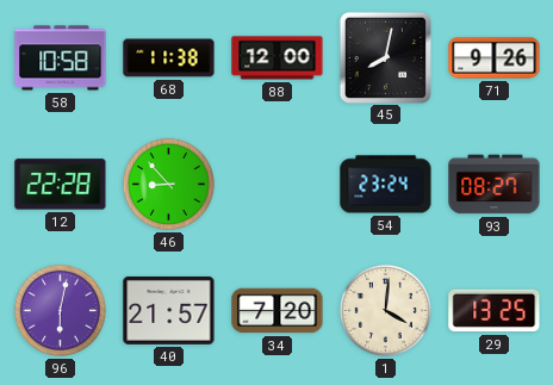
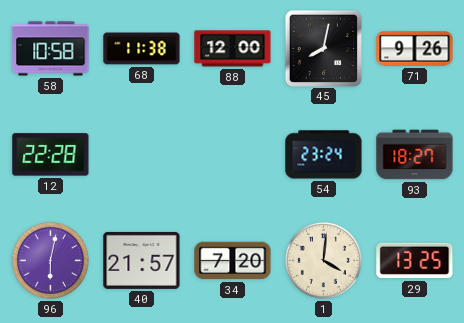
46: 8:53 -> none (168, 184)
93: 08:27 -> 18:27 (415, 155)
